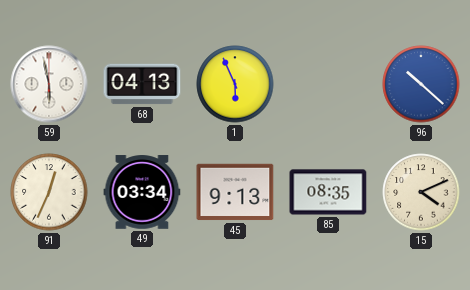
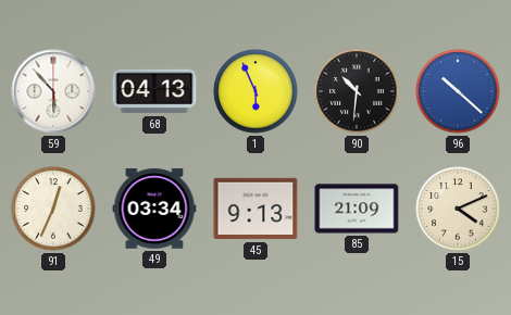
59: 5:58 -> 5:53 (53, 91)
90: none -> 10:31 (357, 91)
85: 08:35 -> 21:09 (357, 209)
